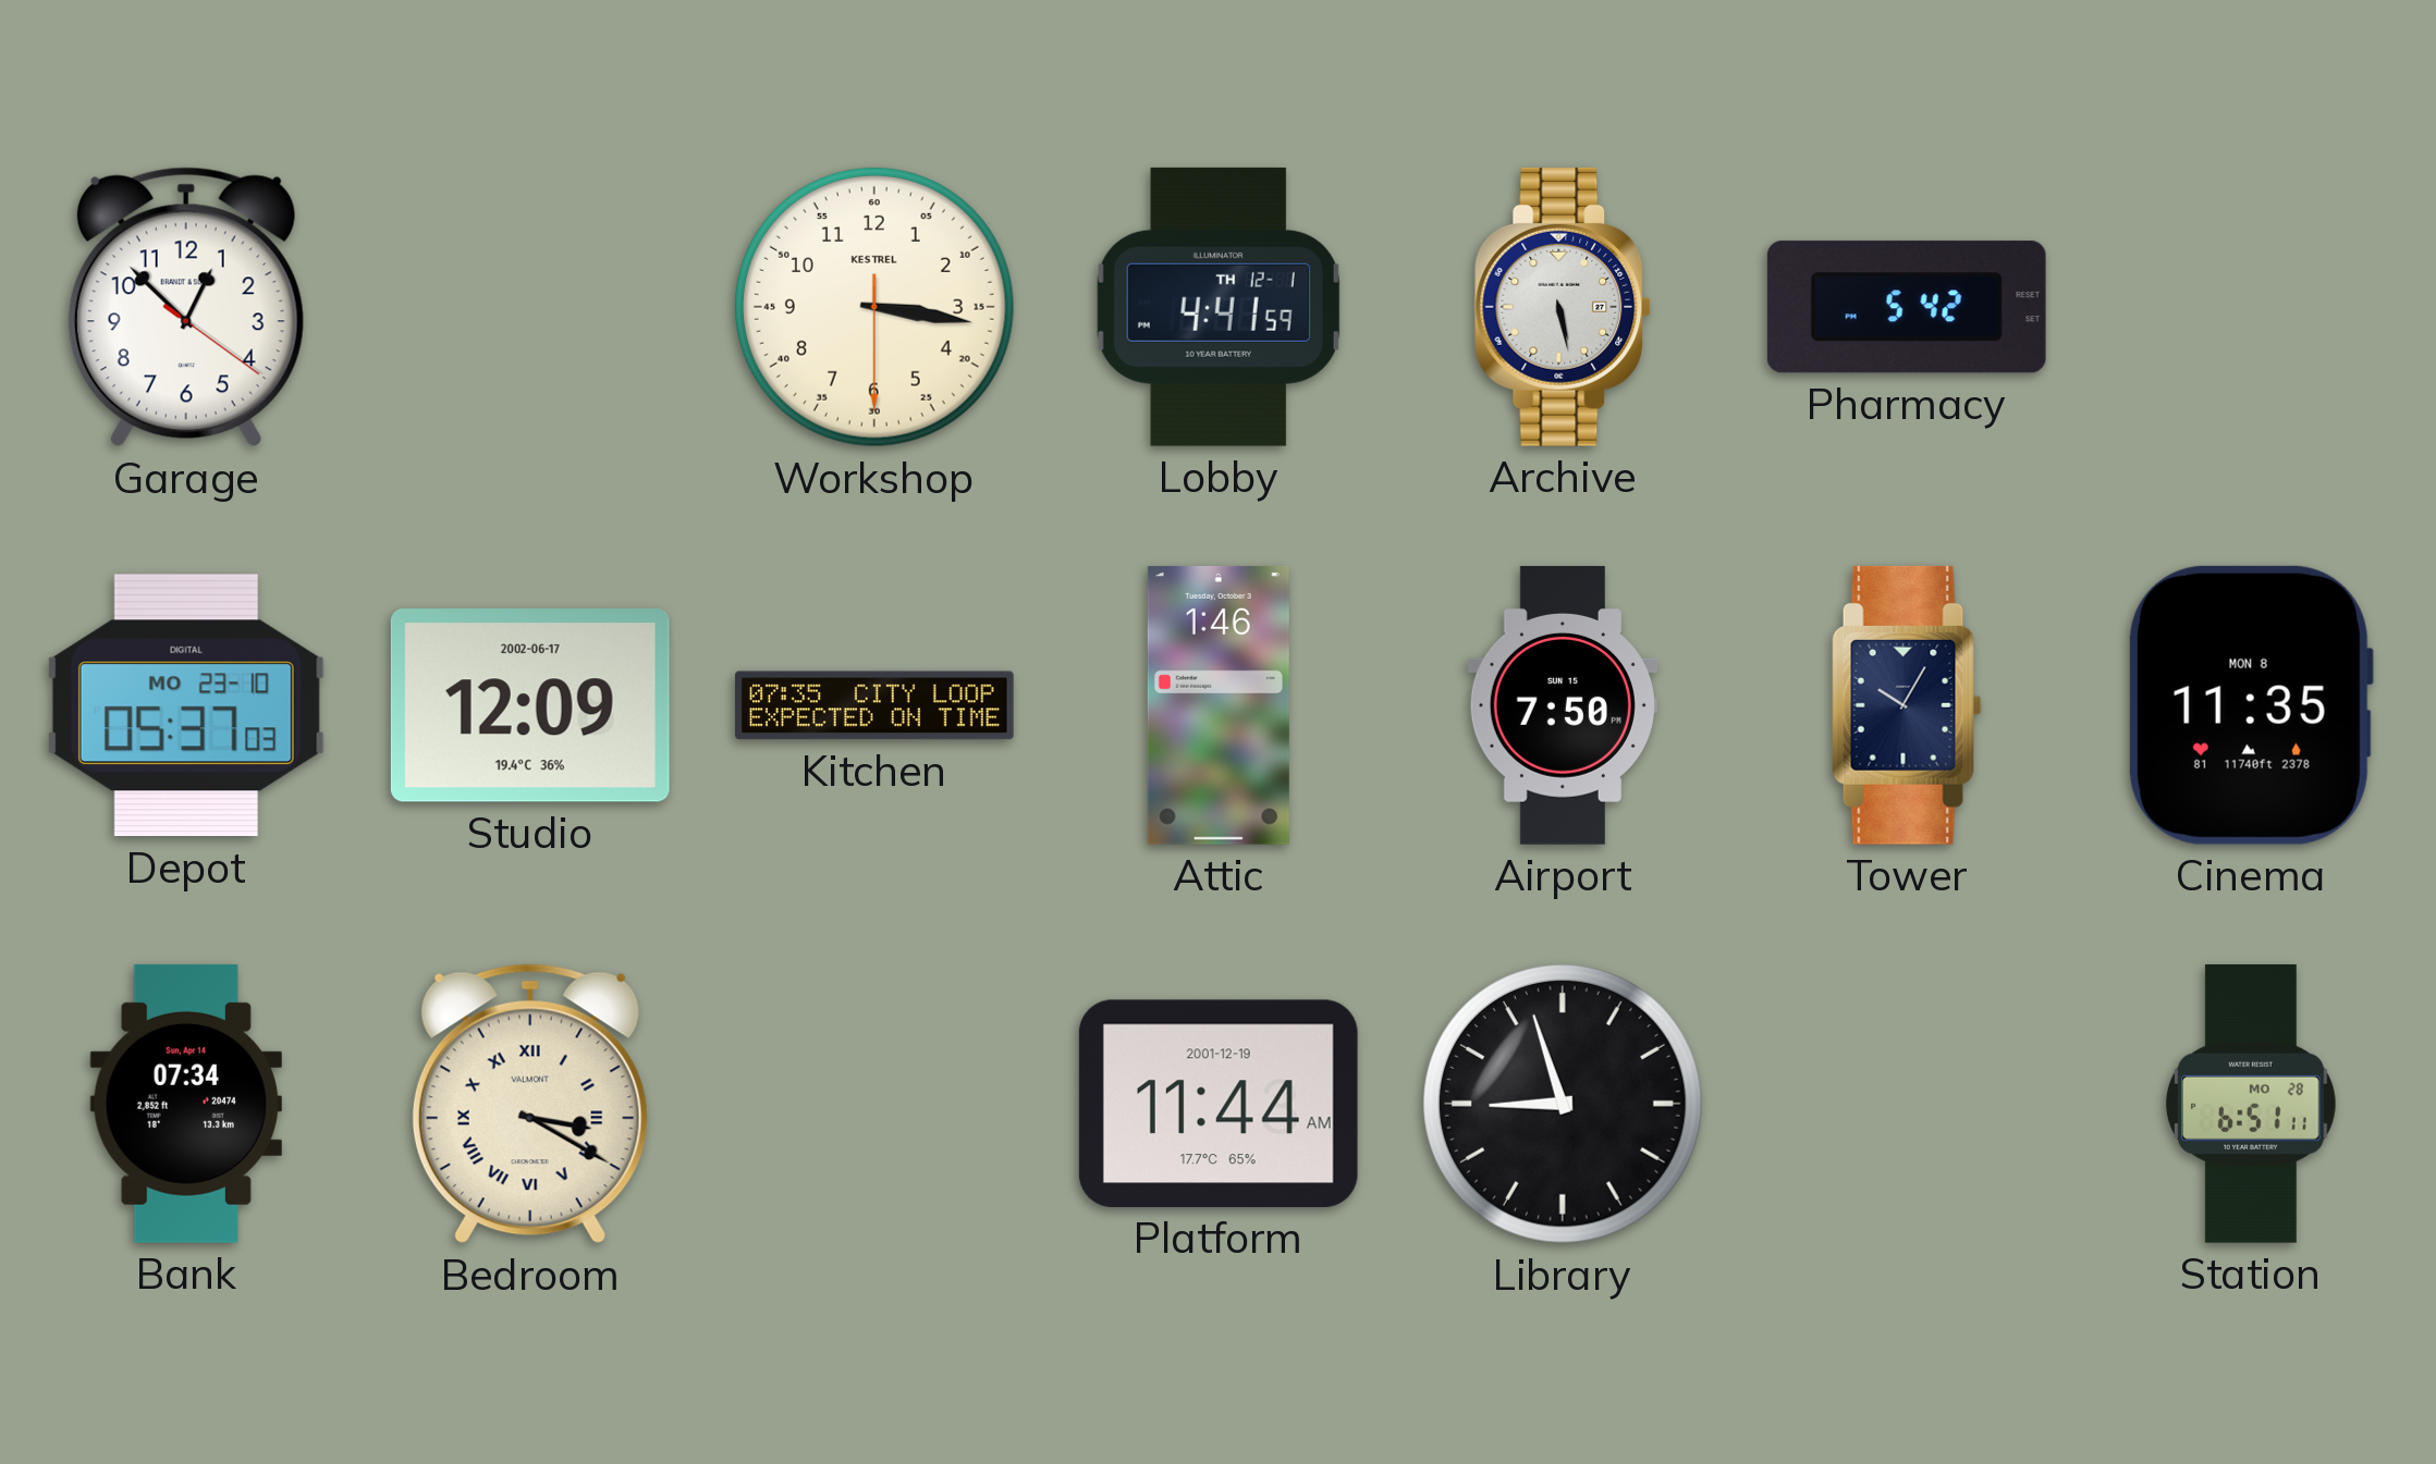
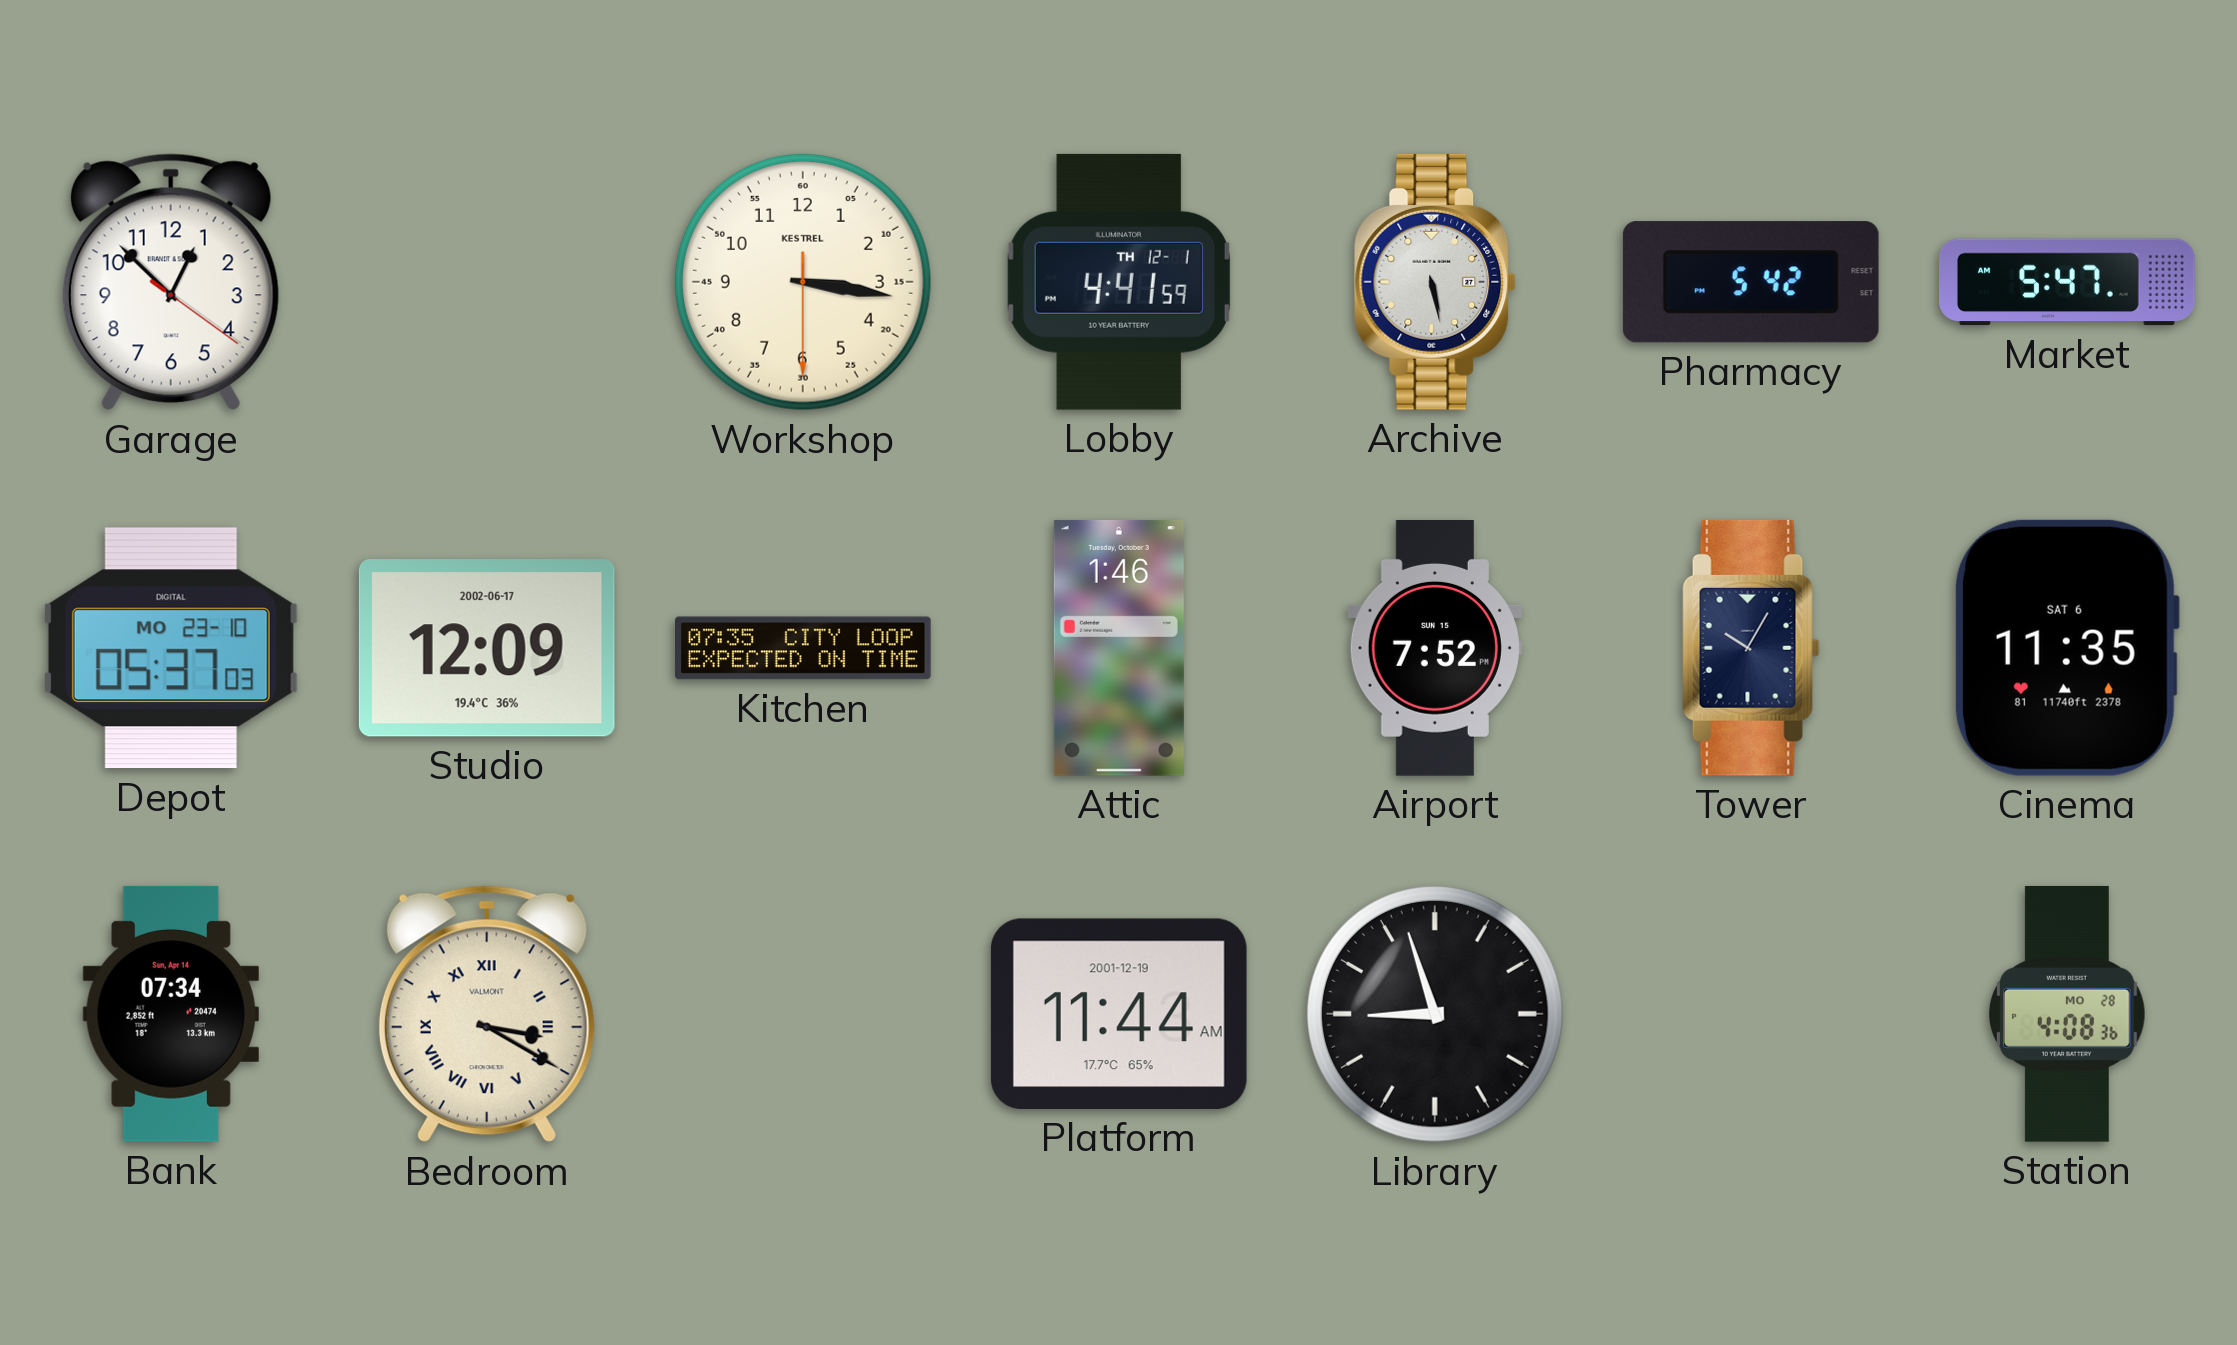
Market: none -> 5:47 (2068, 282)
Airport: 7:50 -> 7:52 (1435, 649)
Cinema date: MON 8 -> SAT 6 (2066, 648)
Station: 6:51 -> 4:08 (2067, 1014)
